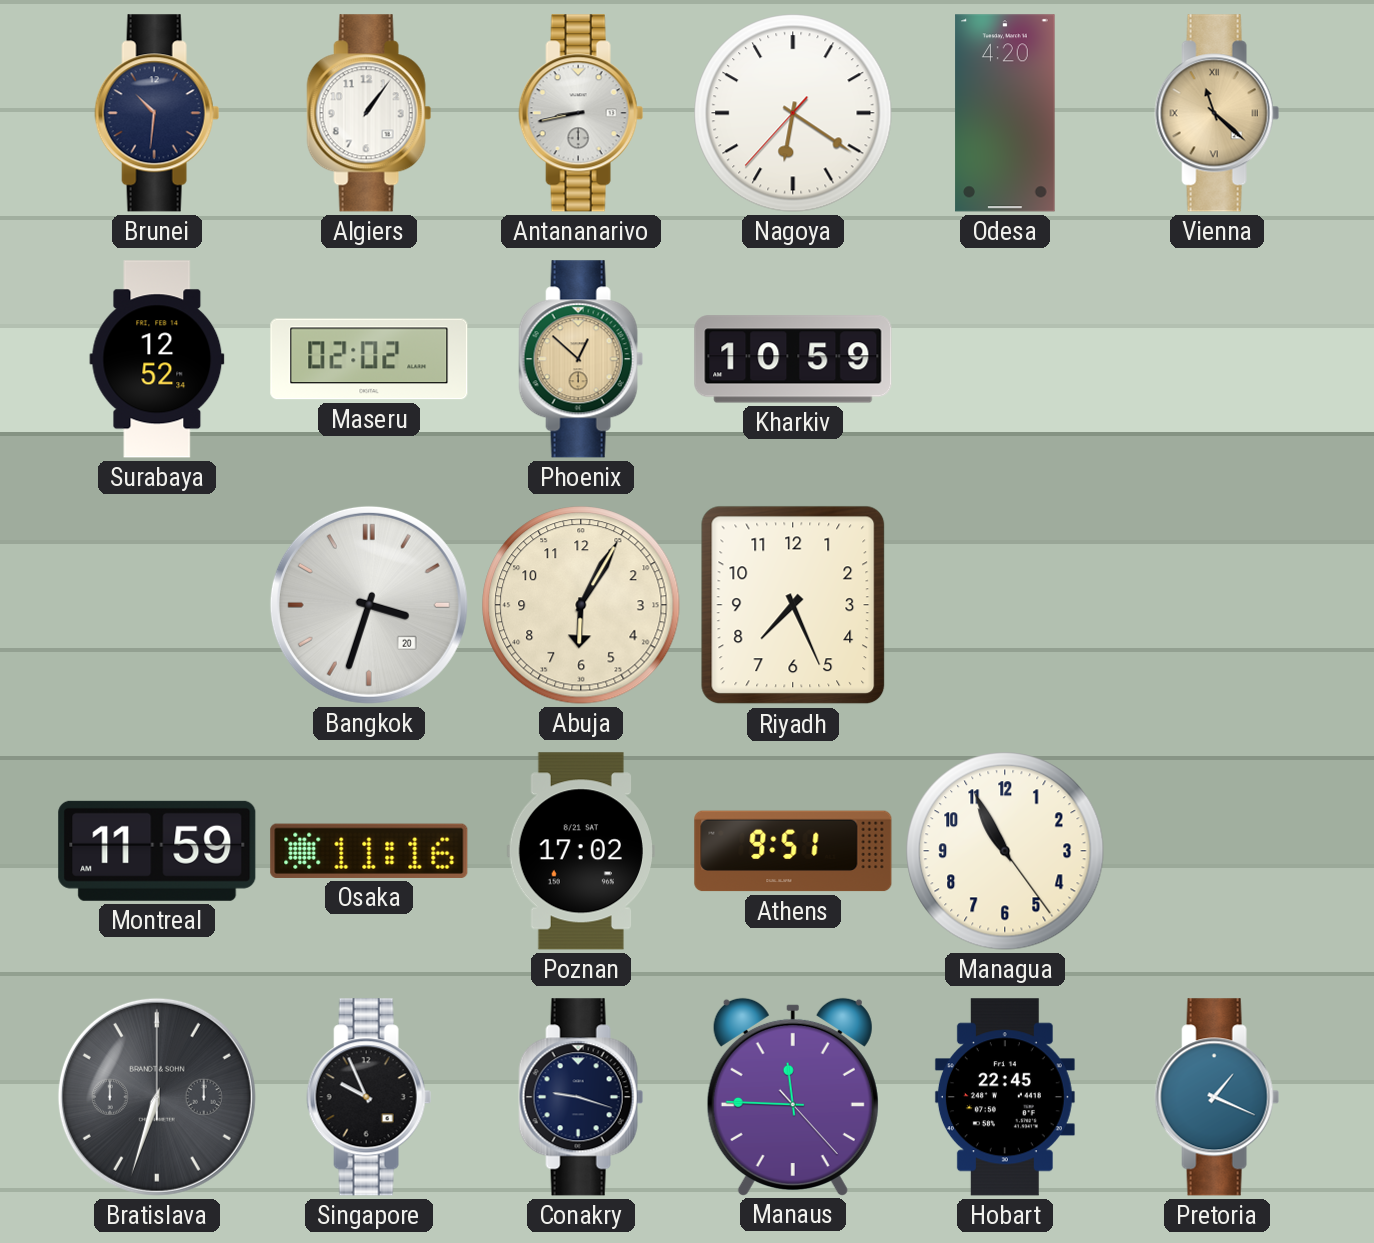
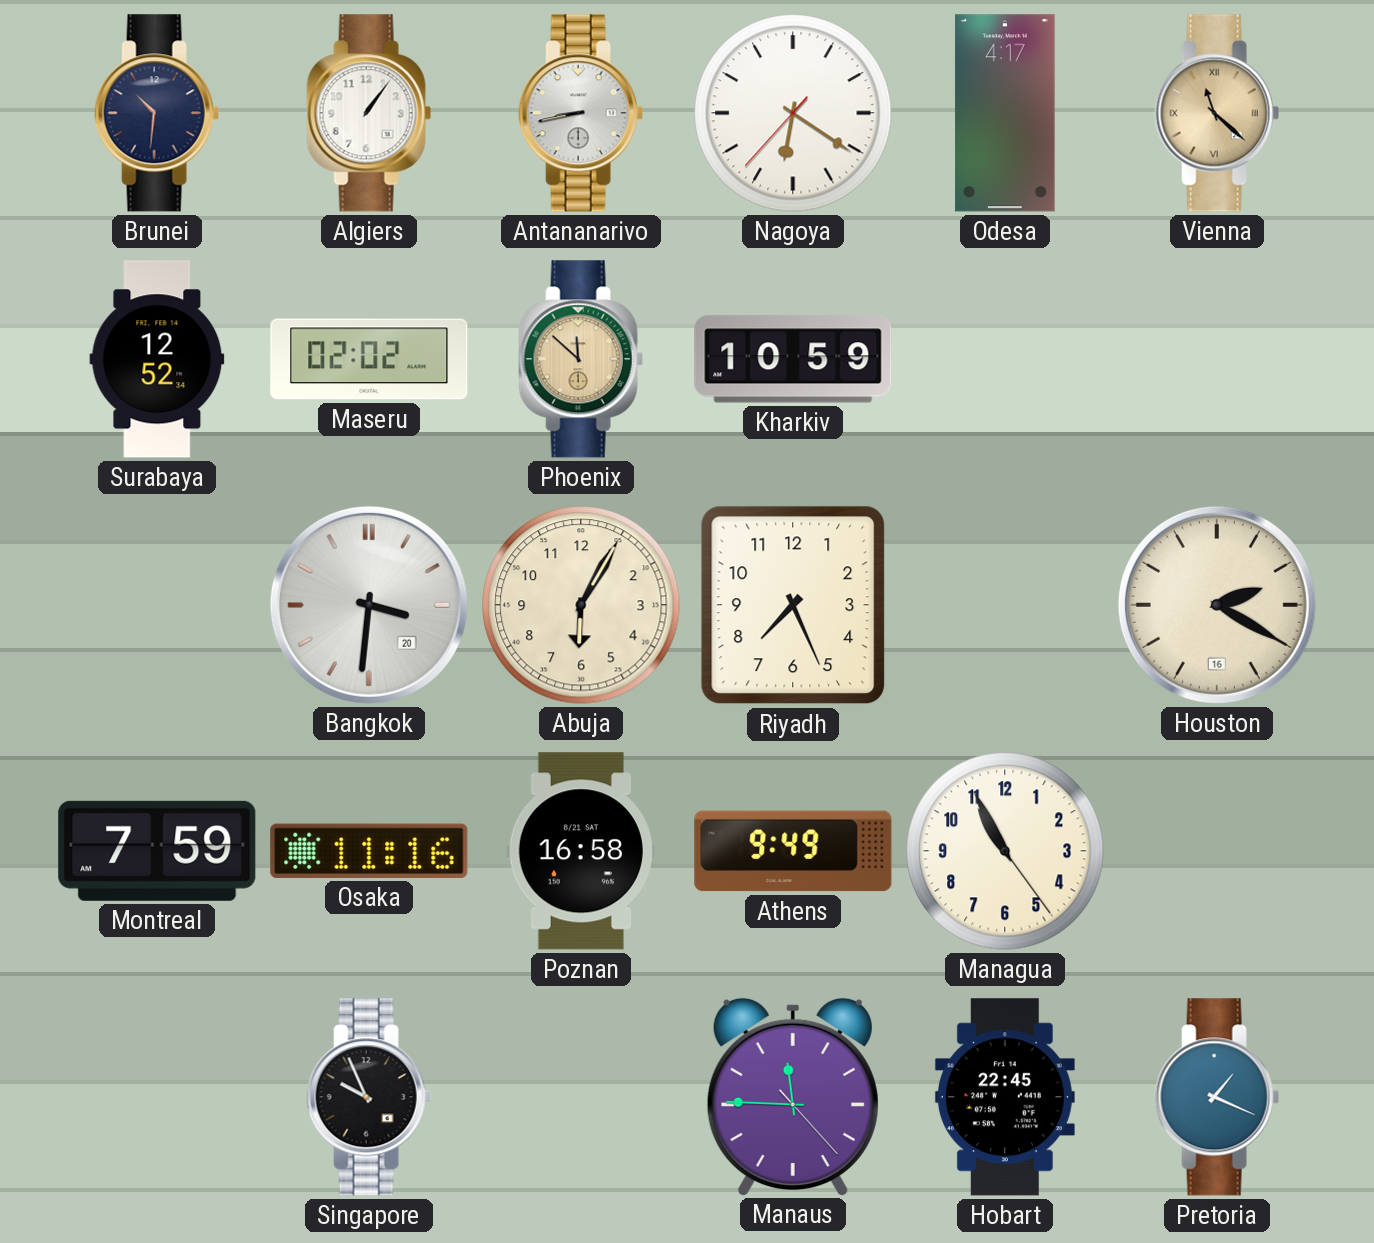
Odesa: 4:20 -> 4:17 (1005, 113)
Phoenix: 12:52 -> 11:52 (581, 359)
Bangkok: 3:33 -> 3:31 (369, 605)
Houston: none -> 2:20 (1217, 605)
Montreal: 11:59 -> 7:59 (157, 851)
Poznan: 17:02 -> 16:58 (581, 851)
Athens: 9:51 -> 9:49 (793, 851)
Bratislava: 6:33 -> none (157, 1097)
Conakry: 9:18 -> none (581, 1097)
